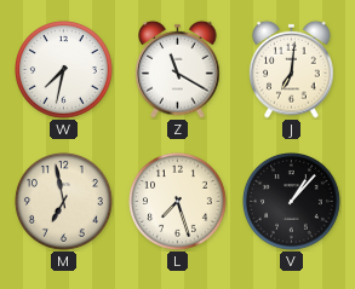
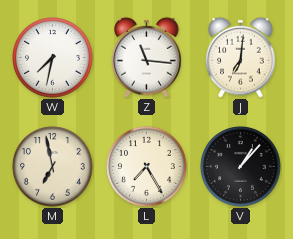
Z: 11:20 -> 11:16 (147, 57)
L: 7:27 -> 7:25 (147, 167)
